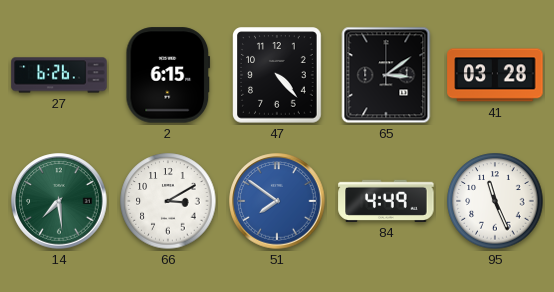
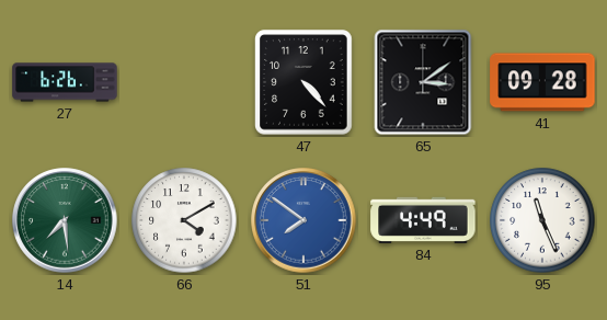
2: 6:15 -> none (168, 75)
41: 03:28 -> 09:28 (542, 82)
66: 3:10 -> 4:10 (184, 220)
